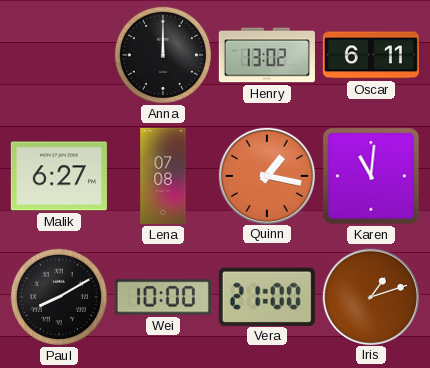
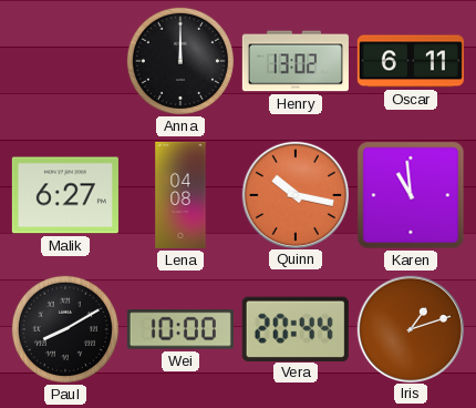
Lena: 07:08 -> 04:08 (180, 195)
Quinn: 1:17 -> 10:17 (294, 194)
Karen: 11:01 -> 10:59 (411, 195)
Vera: 21:00 -> 20:44 (296, 328)
